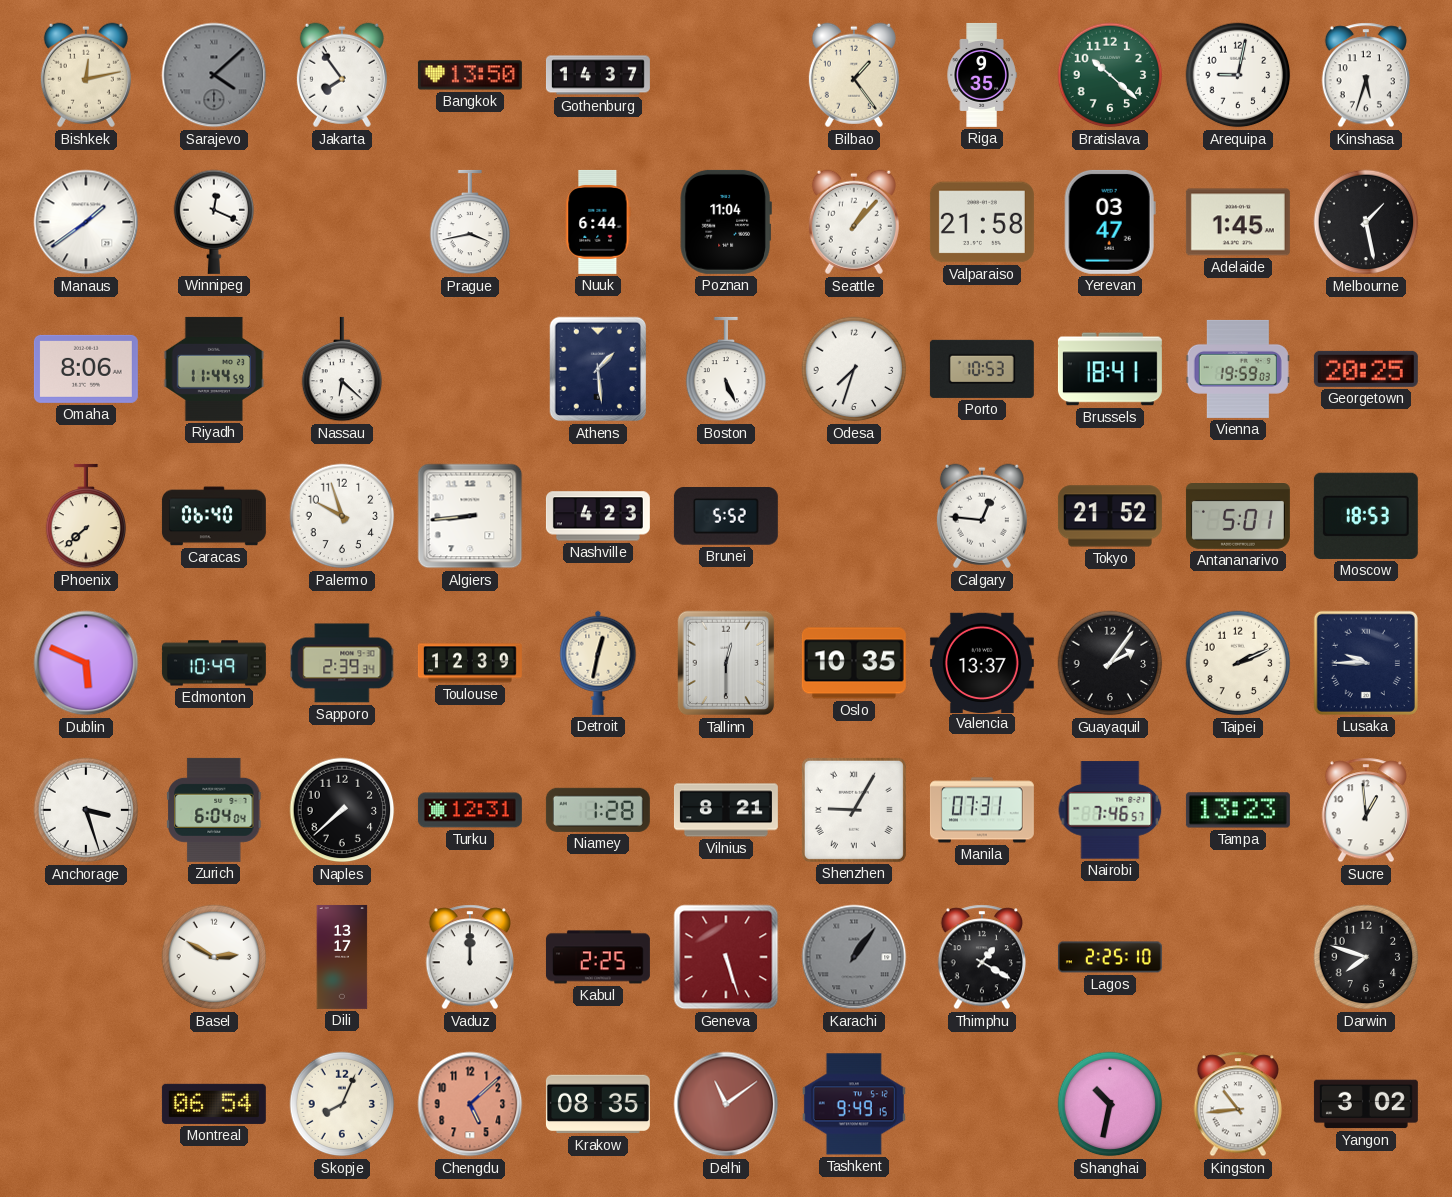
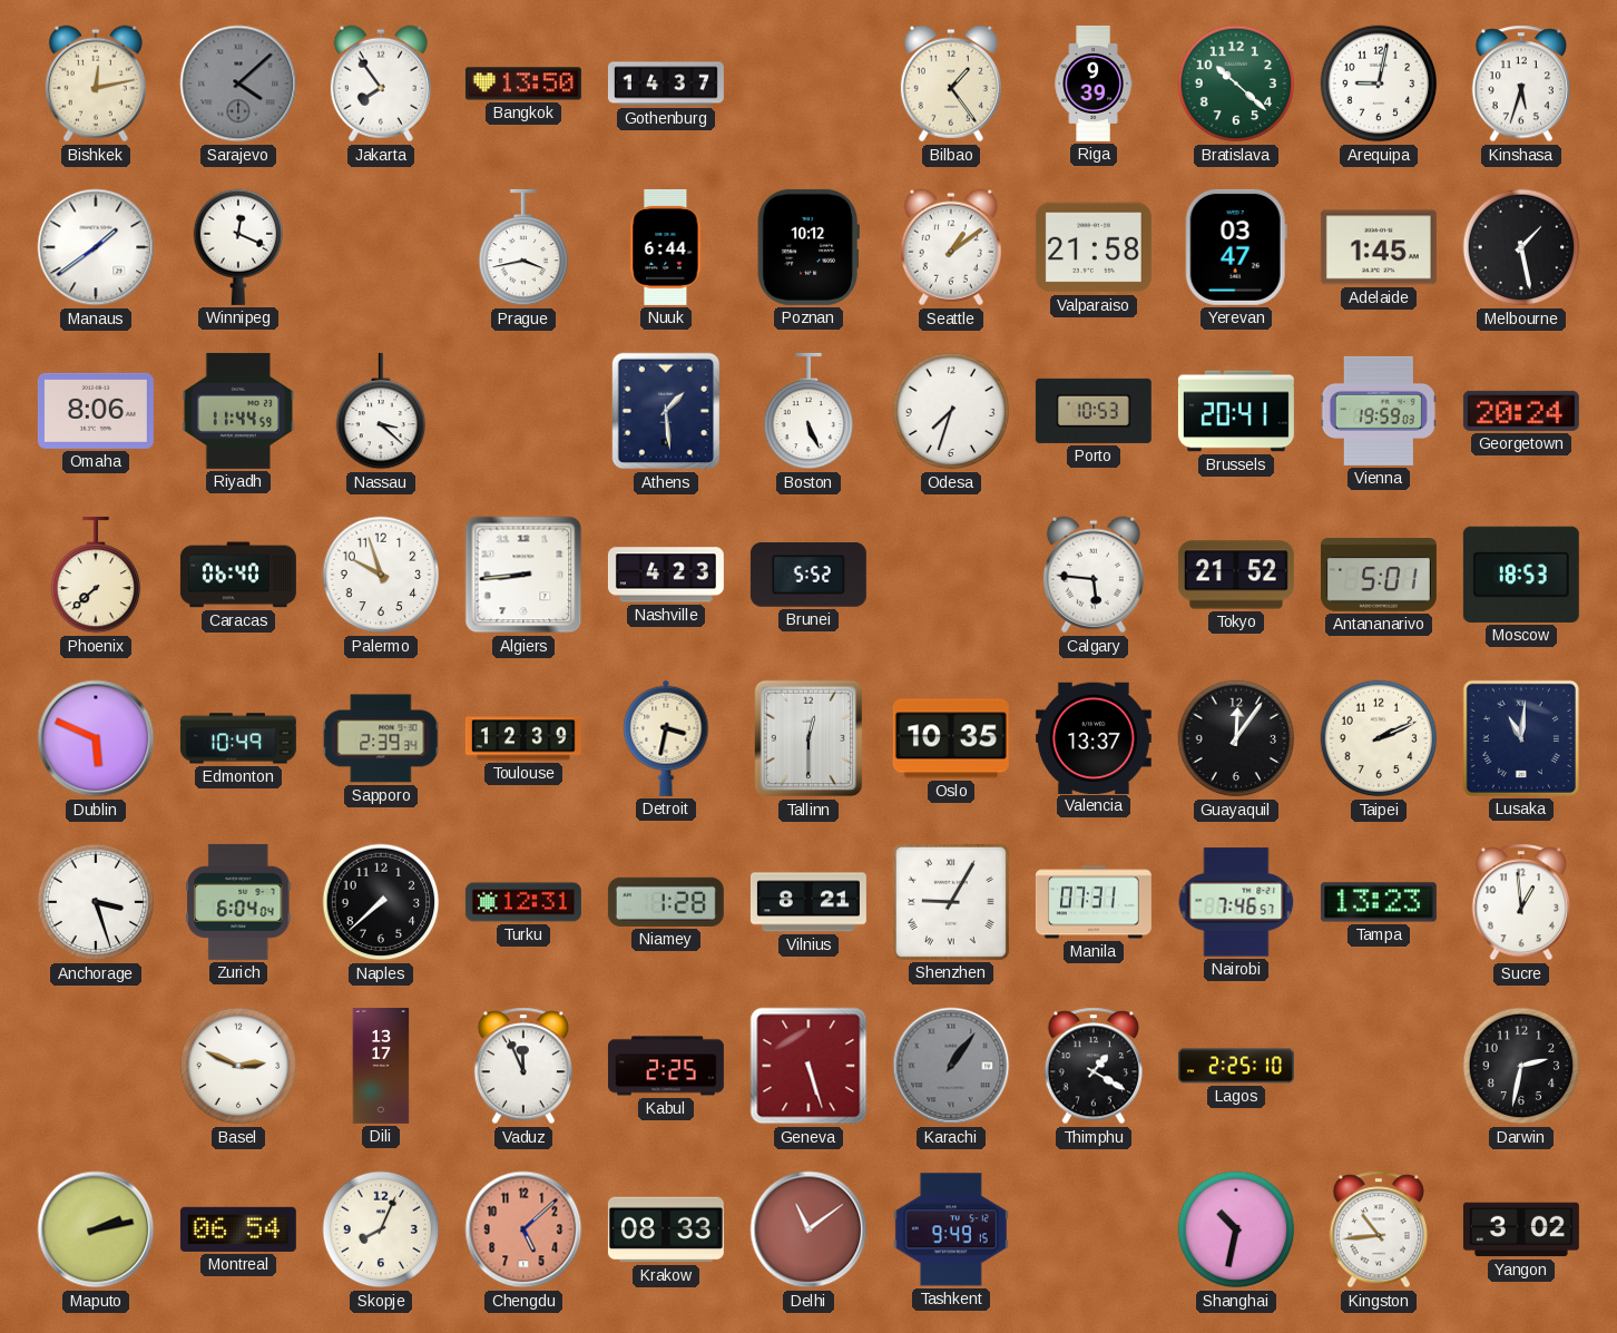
Riga: 9:35 -> 9:39 (1094, 84)
Poznan: 11:04 -> 10:12 (808, 247)
Seattle: 1:07 -> 1:09 (951, 247)
Nassau: 6:22 -> 3:22 (381, 411)
Brussels: 18:41 -> 20:41 (1236, 411)
Georgetown: 20:25 -> 20:24 (1521, 411)
Calgary: 12:46 -> 5:46 (1094, 575)
Detroit: 12:32 -> 3:32 (666, 738)
Guayaquil: 2:06 -> 12:06 (1236, 738)
Lusaka: 9:45 -> 11:01 (1521, 738)
Basel: 2:50 -> 2:49 (238, 1066)
Vaduz: 12:00 -> 11:56 (523, 1066)
Darwin: 7:48 -> 2:32 (1521, 1066)
Maputo: none -> 2:13 (96, 1229)
Krakow: 08:35 -> 08:33 (666, 1229)
